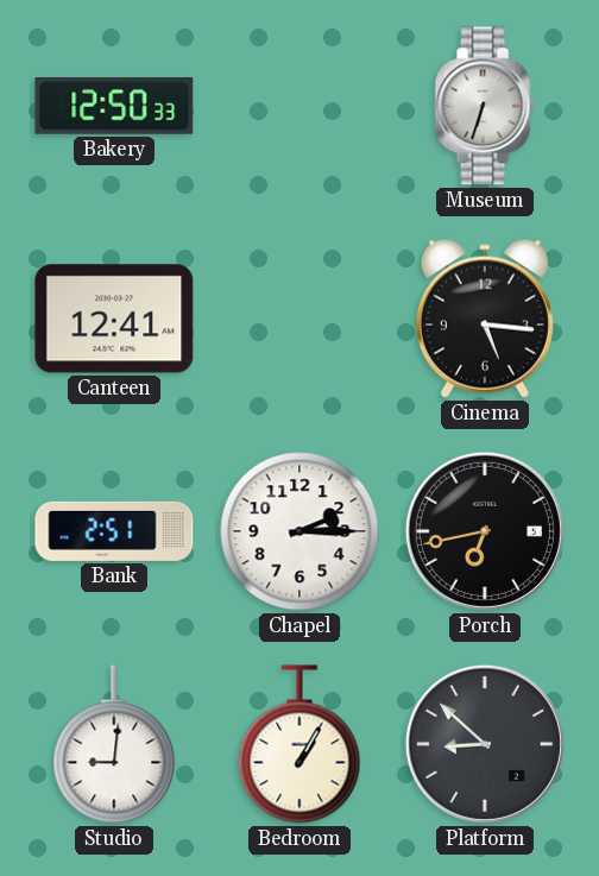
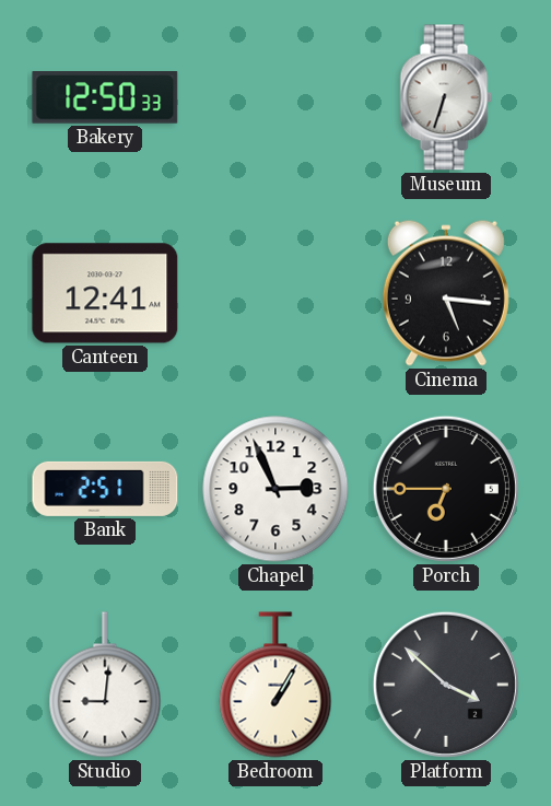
Chapel: 2:15 -> 2:56 (275, 489)
Porch: 6:43 -> 6:45 (446, 489)
Platform: 8:52 -> 3:52 (446, 685)
